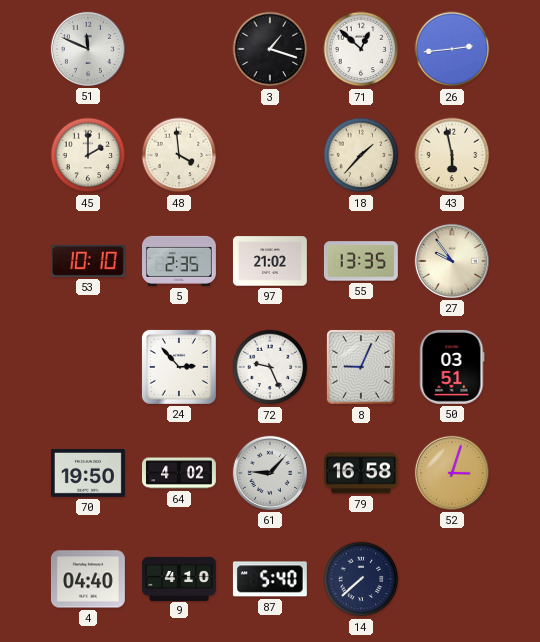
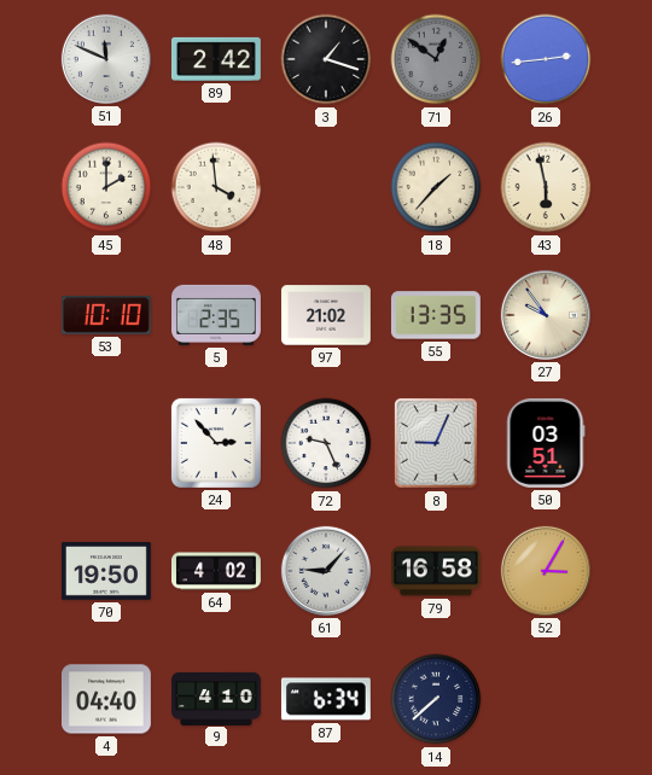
89: none -> 2:42 (216, 59)
71: 12:52 -> 12:51 (436, 59)
71 dial: white -> grey (436, 59)
52: 3:03 -> 3:05 (546, 571)
87: 5:40 -> 6:34 (326, 699)
